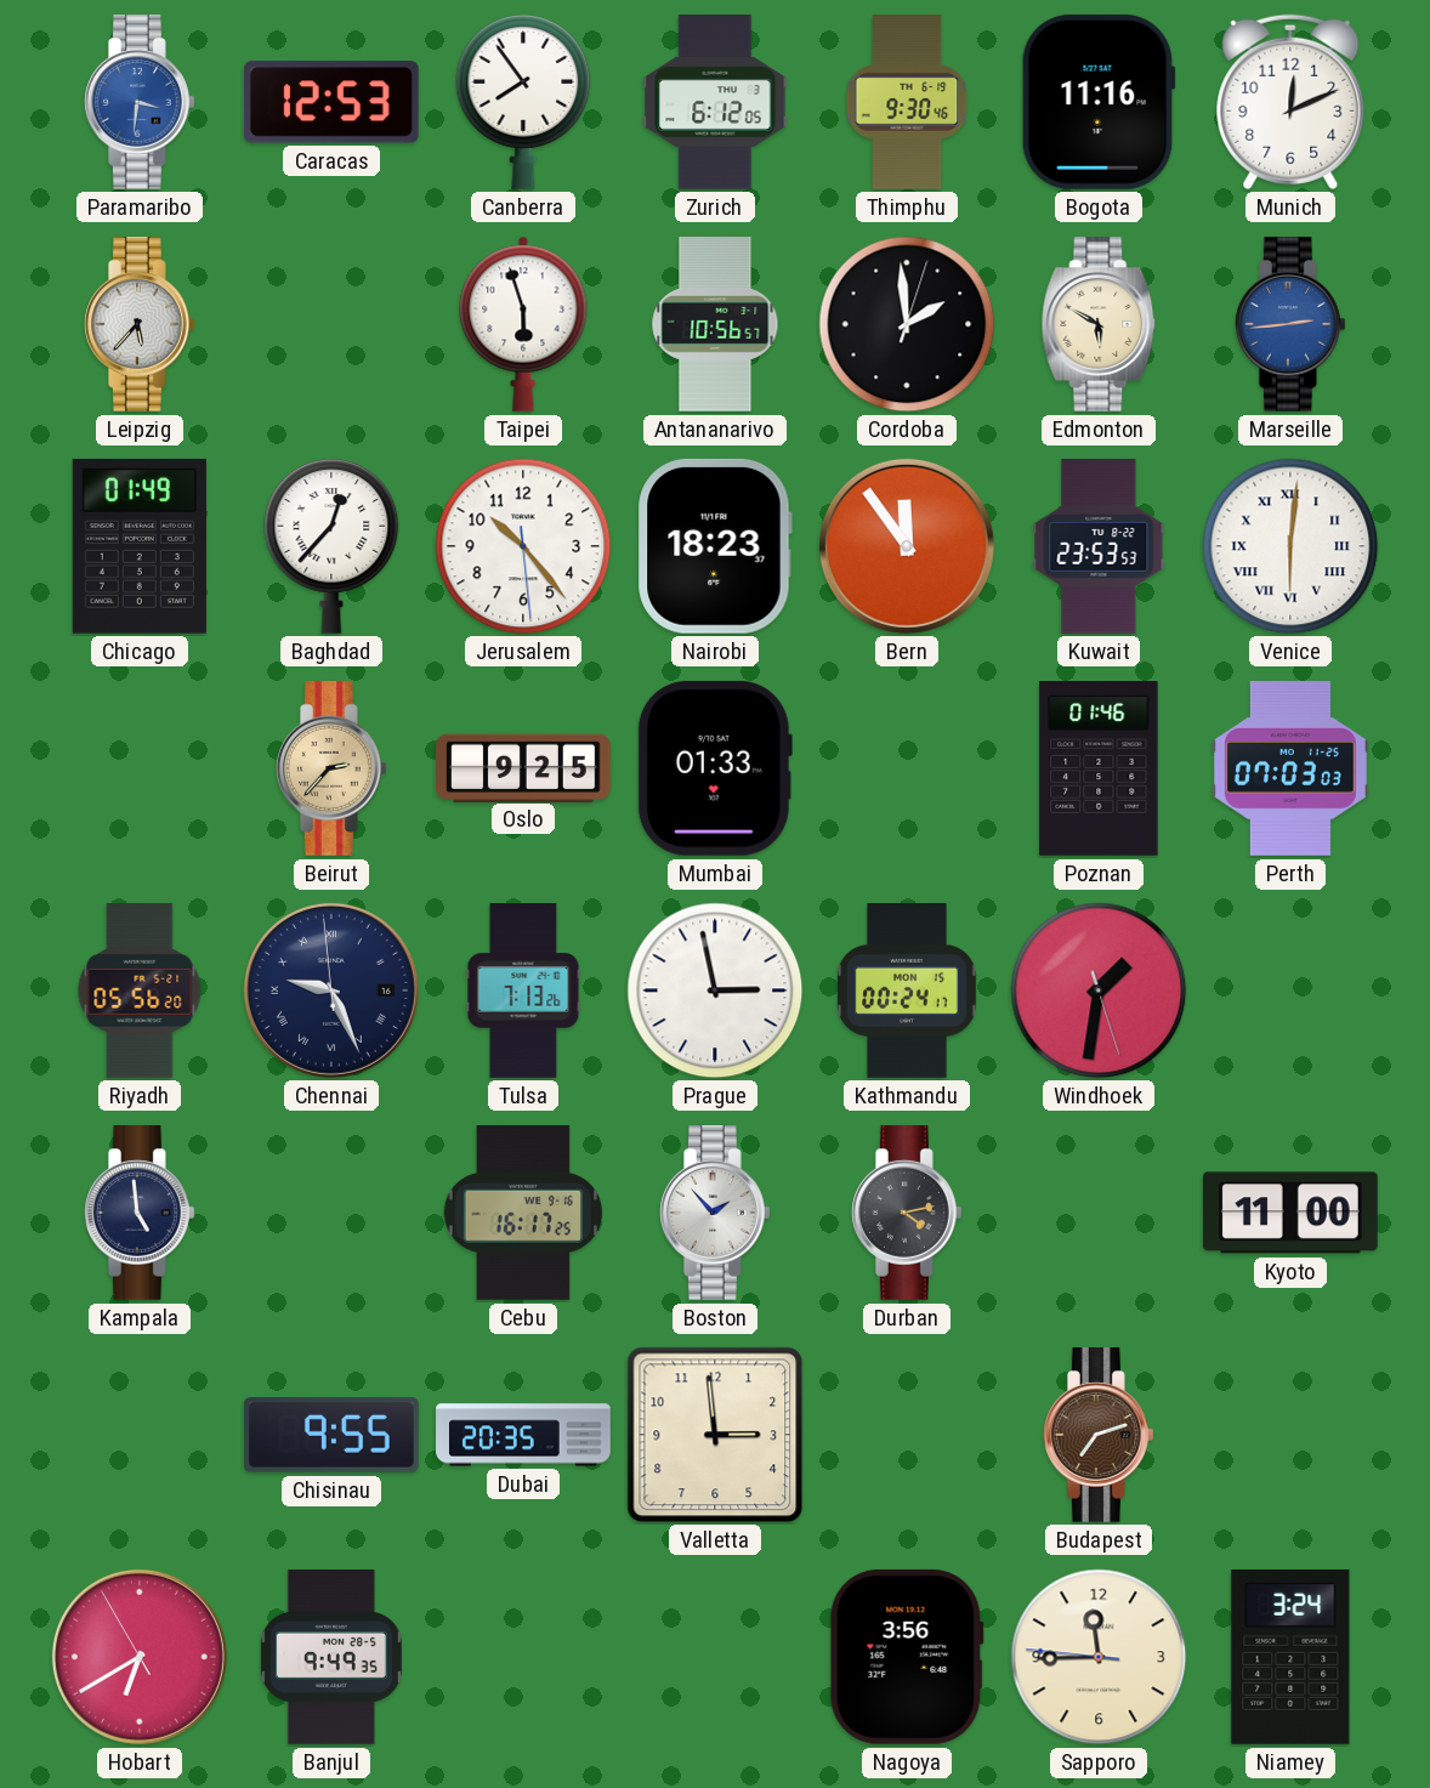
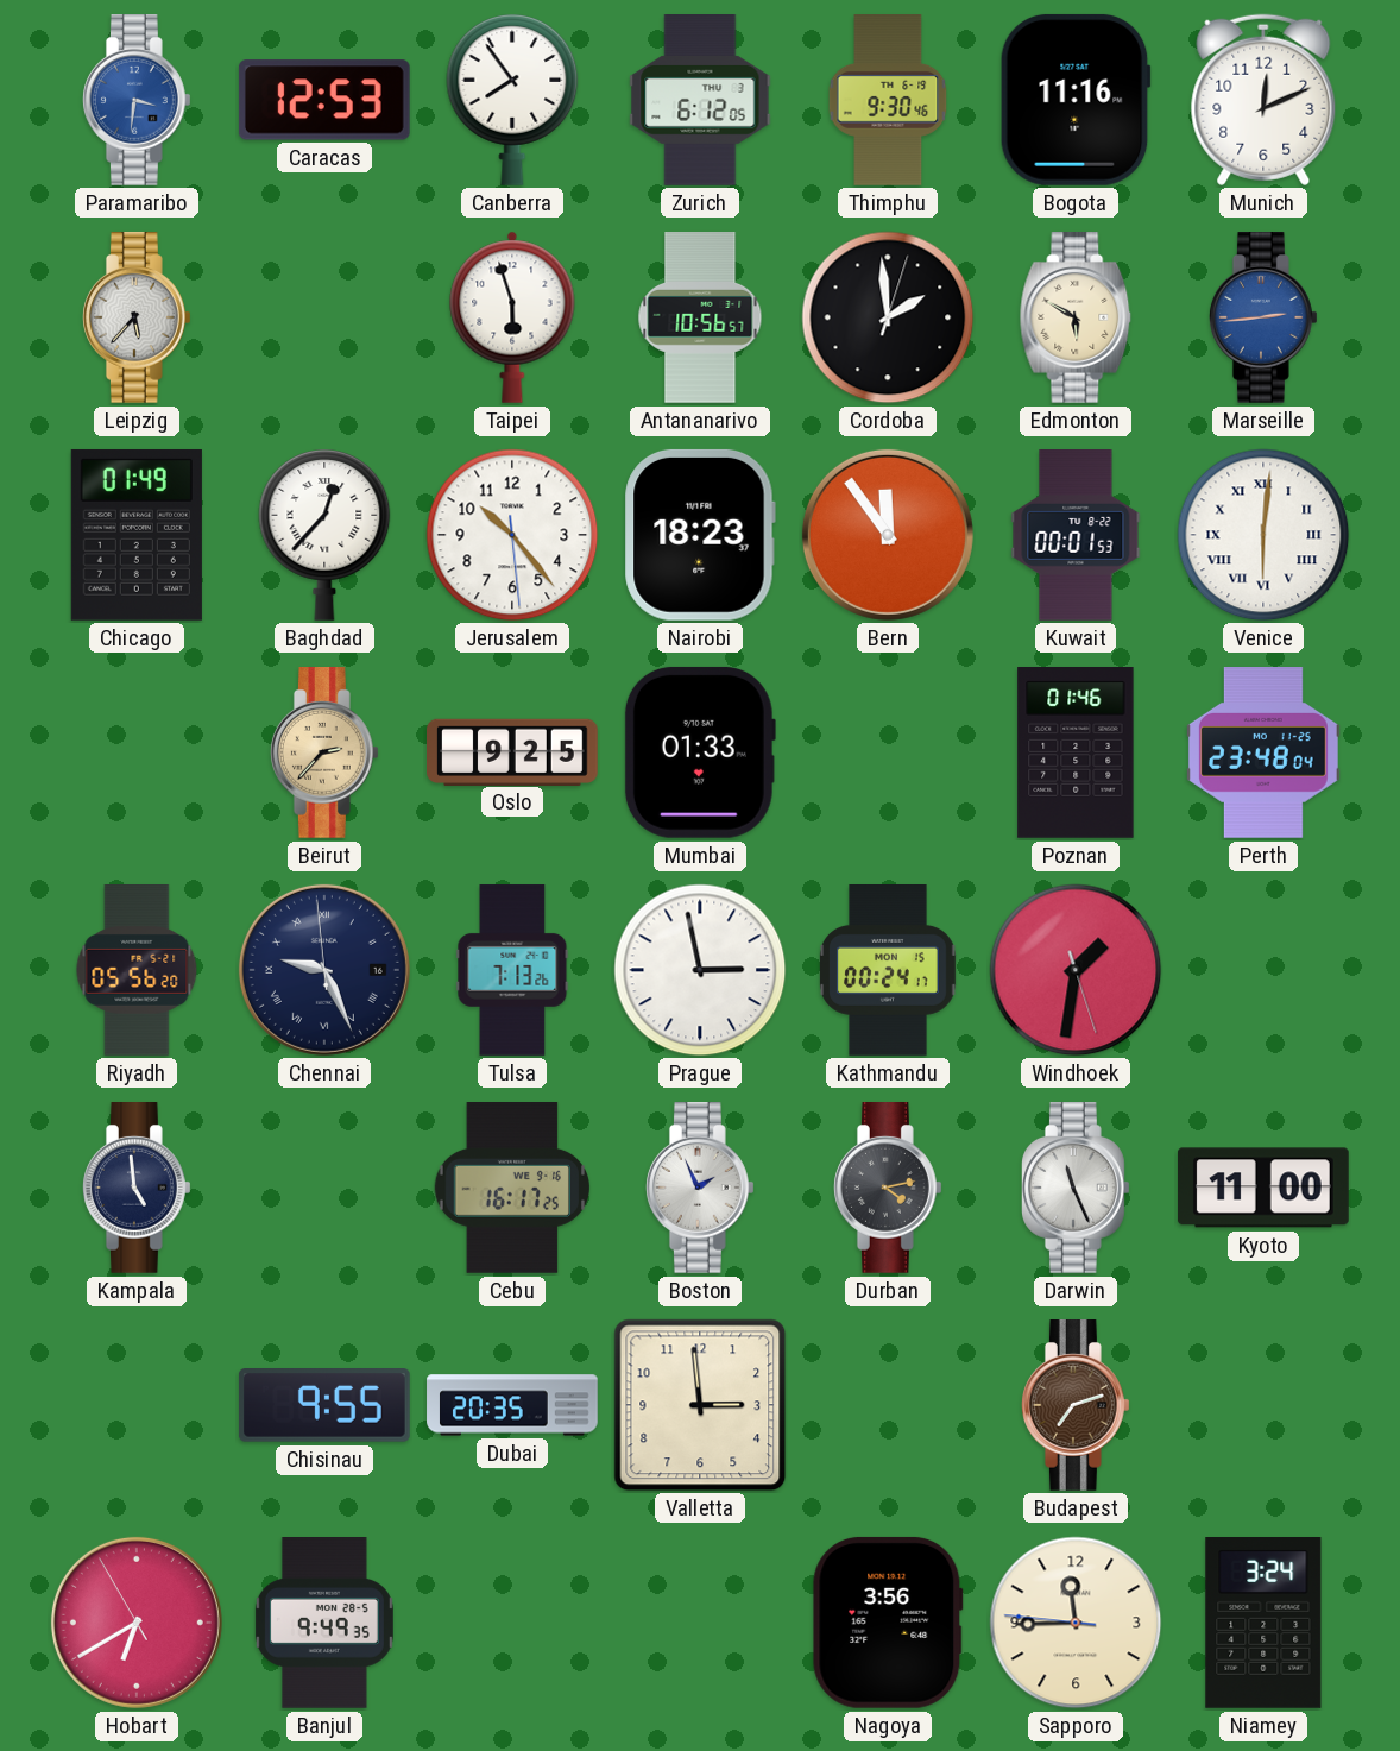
Kuwait: 23:53 -> 00:01 (1076, 536)
Perth: 07:03 -> 23:48 (1263, 754)
Boston: 1:53 -> 1:56 (700, 1189)
Darwin: none -> 11:26 (1076, 1189)
